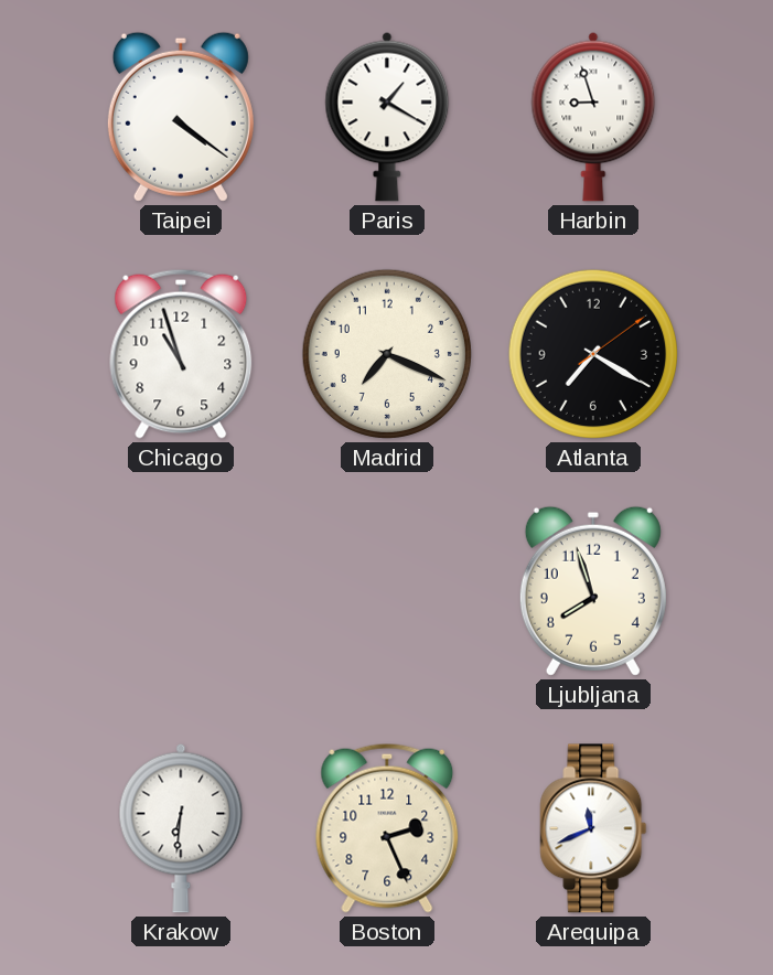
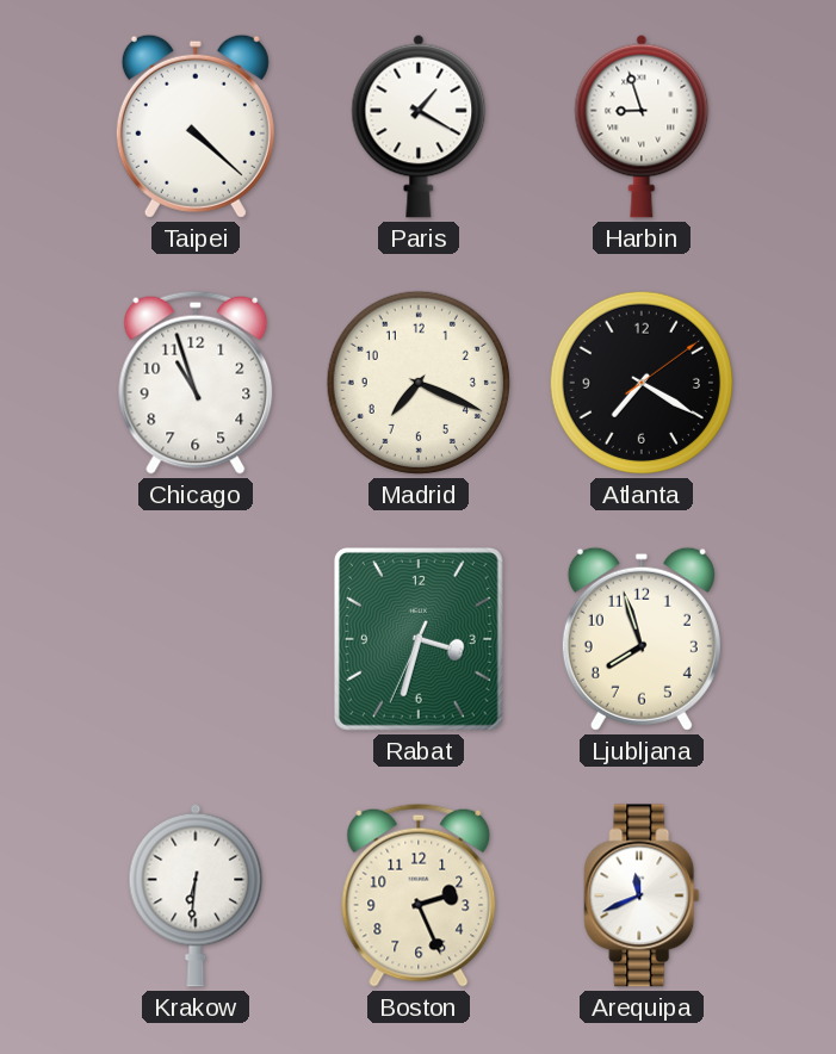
Taipei: 4:21 -> 4:22 (196, 126)
Rabat: none -> 3:32 (419, 639)
